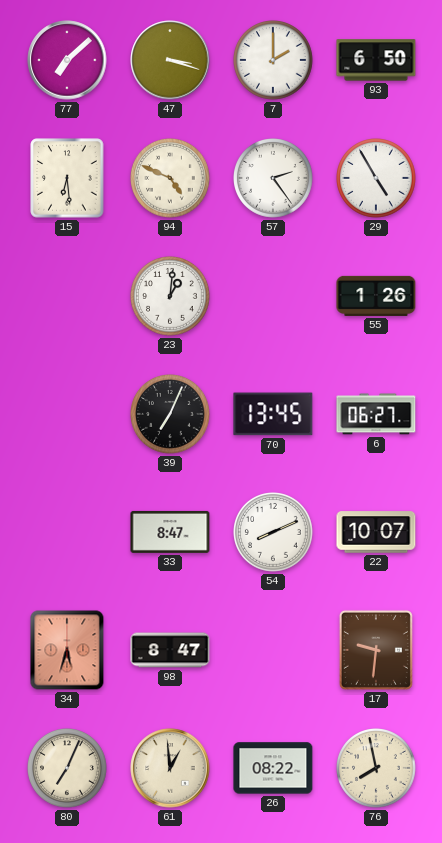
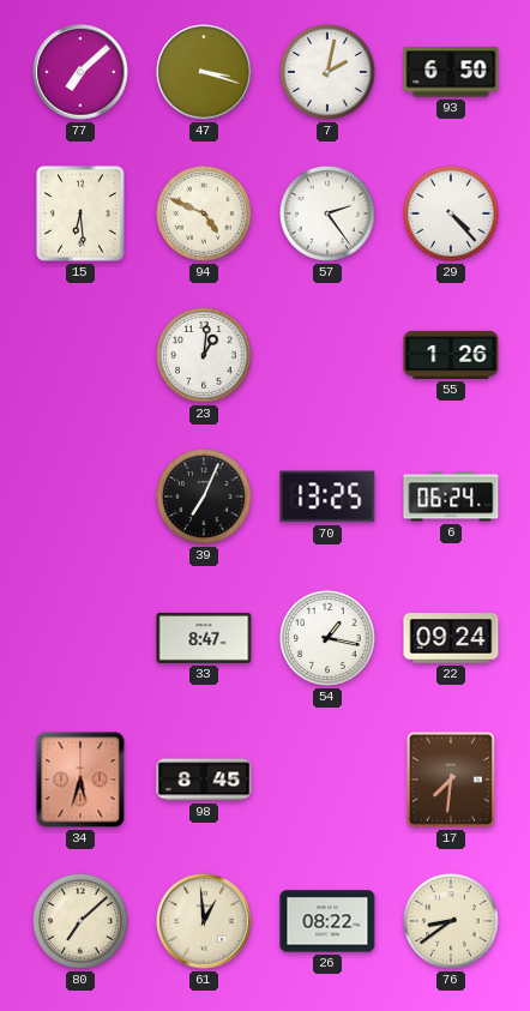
7: 2:00 -> 2:02 (329, 73)
29: 4:55 -> 4:23 (452, 215)
70: 13:45 -> 13:25 (327, 497)
6: 06:27 -> 06:24 (451, 497)
54: 8:11 -> 1:17 (329, 639)
22: 10:07 -> 09:24 (451, 638)
98: 8:47 -> 8:45 (204, 780)
17: 9:31 -> 7:31 (451, 780)
80: 7:04 -> 7:08 (82, 922)
76: 7:58 -> 8:39 (452, 922)
